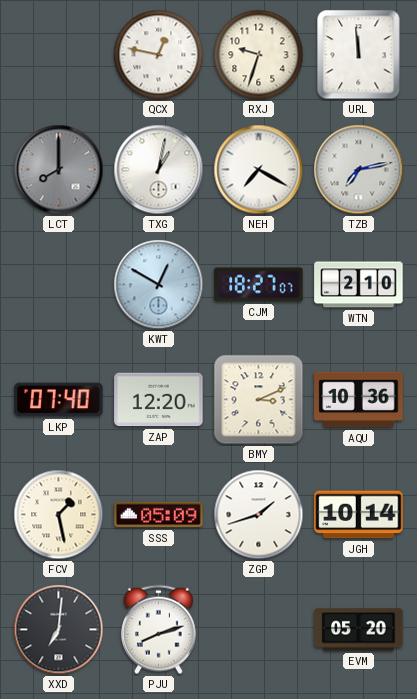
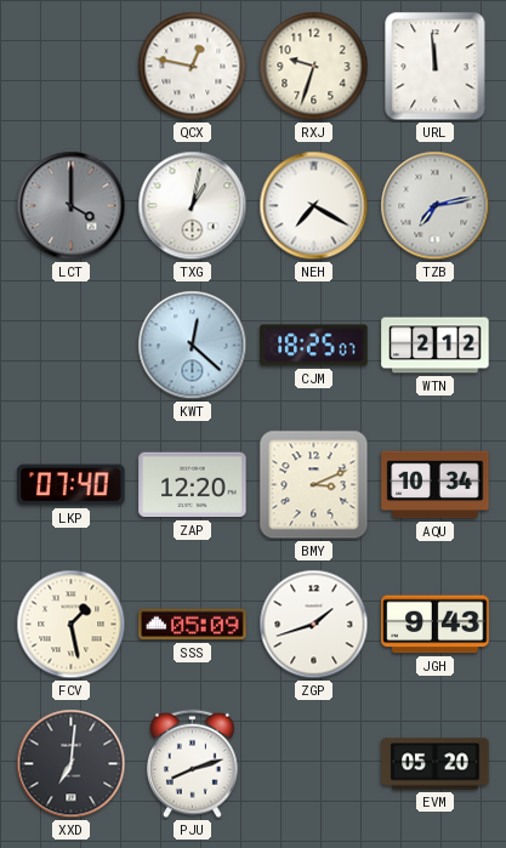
LCT: 8:00 -> 4:00 (72, 206)
KWT: 12:50 -> 12:22 (193, 346)
CJM: 18:27 -> 18:25 (314, 346)
WTN: 2:10 -> 2:12 (436, 346)
AQU: 10:36 -> 10:34 (436, 485)
JGH: 10:14 -> 9:43 (436, 625)
